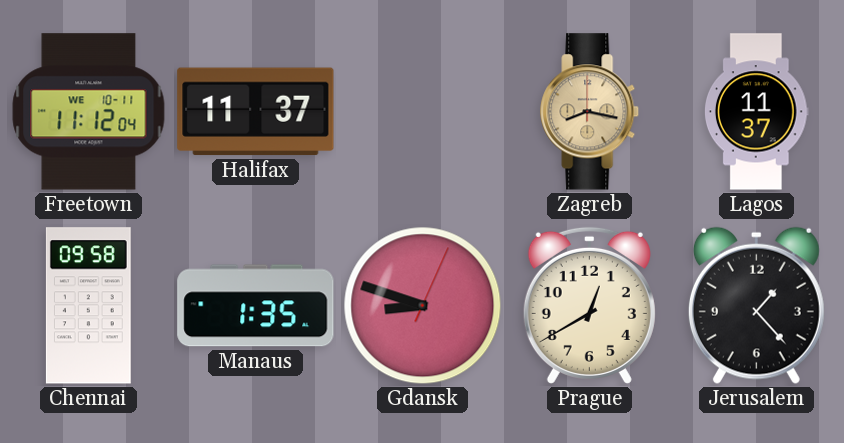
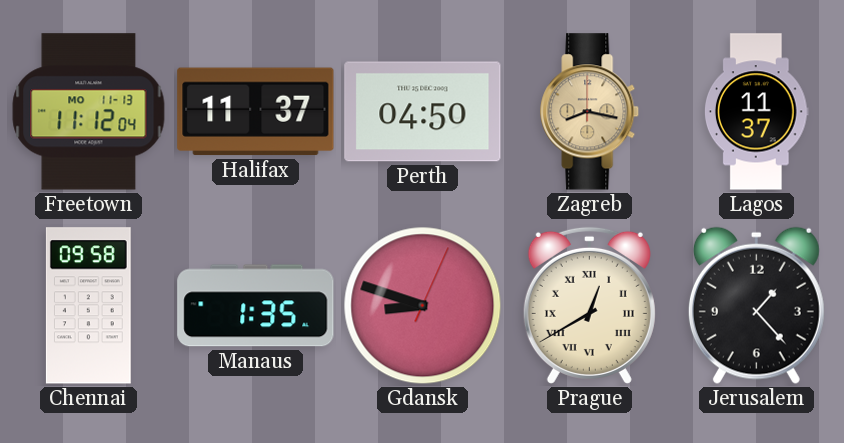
Freetown date: WE 10-11 -> MO 11-13 (89, 112)
Perth: none -> 04:50 (423, 112)
Prague numerals: Arabic -> Roman (589, 305)
